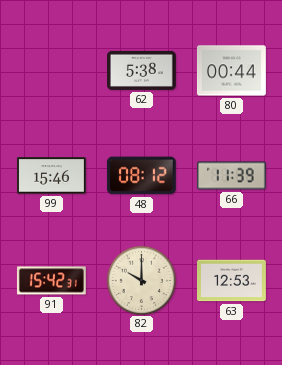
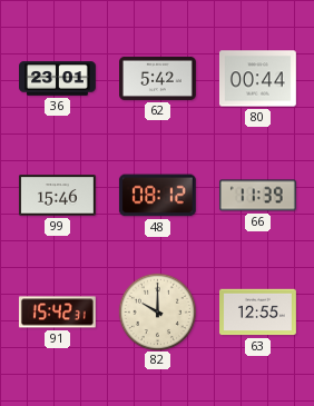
36: none -> 23:01 (58, 79)
62: 5:38 -> 5:42 (158, 78)
63: 12:53 -> 12:55 (258, 313)
